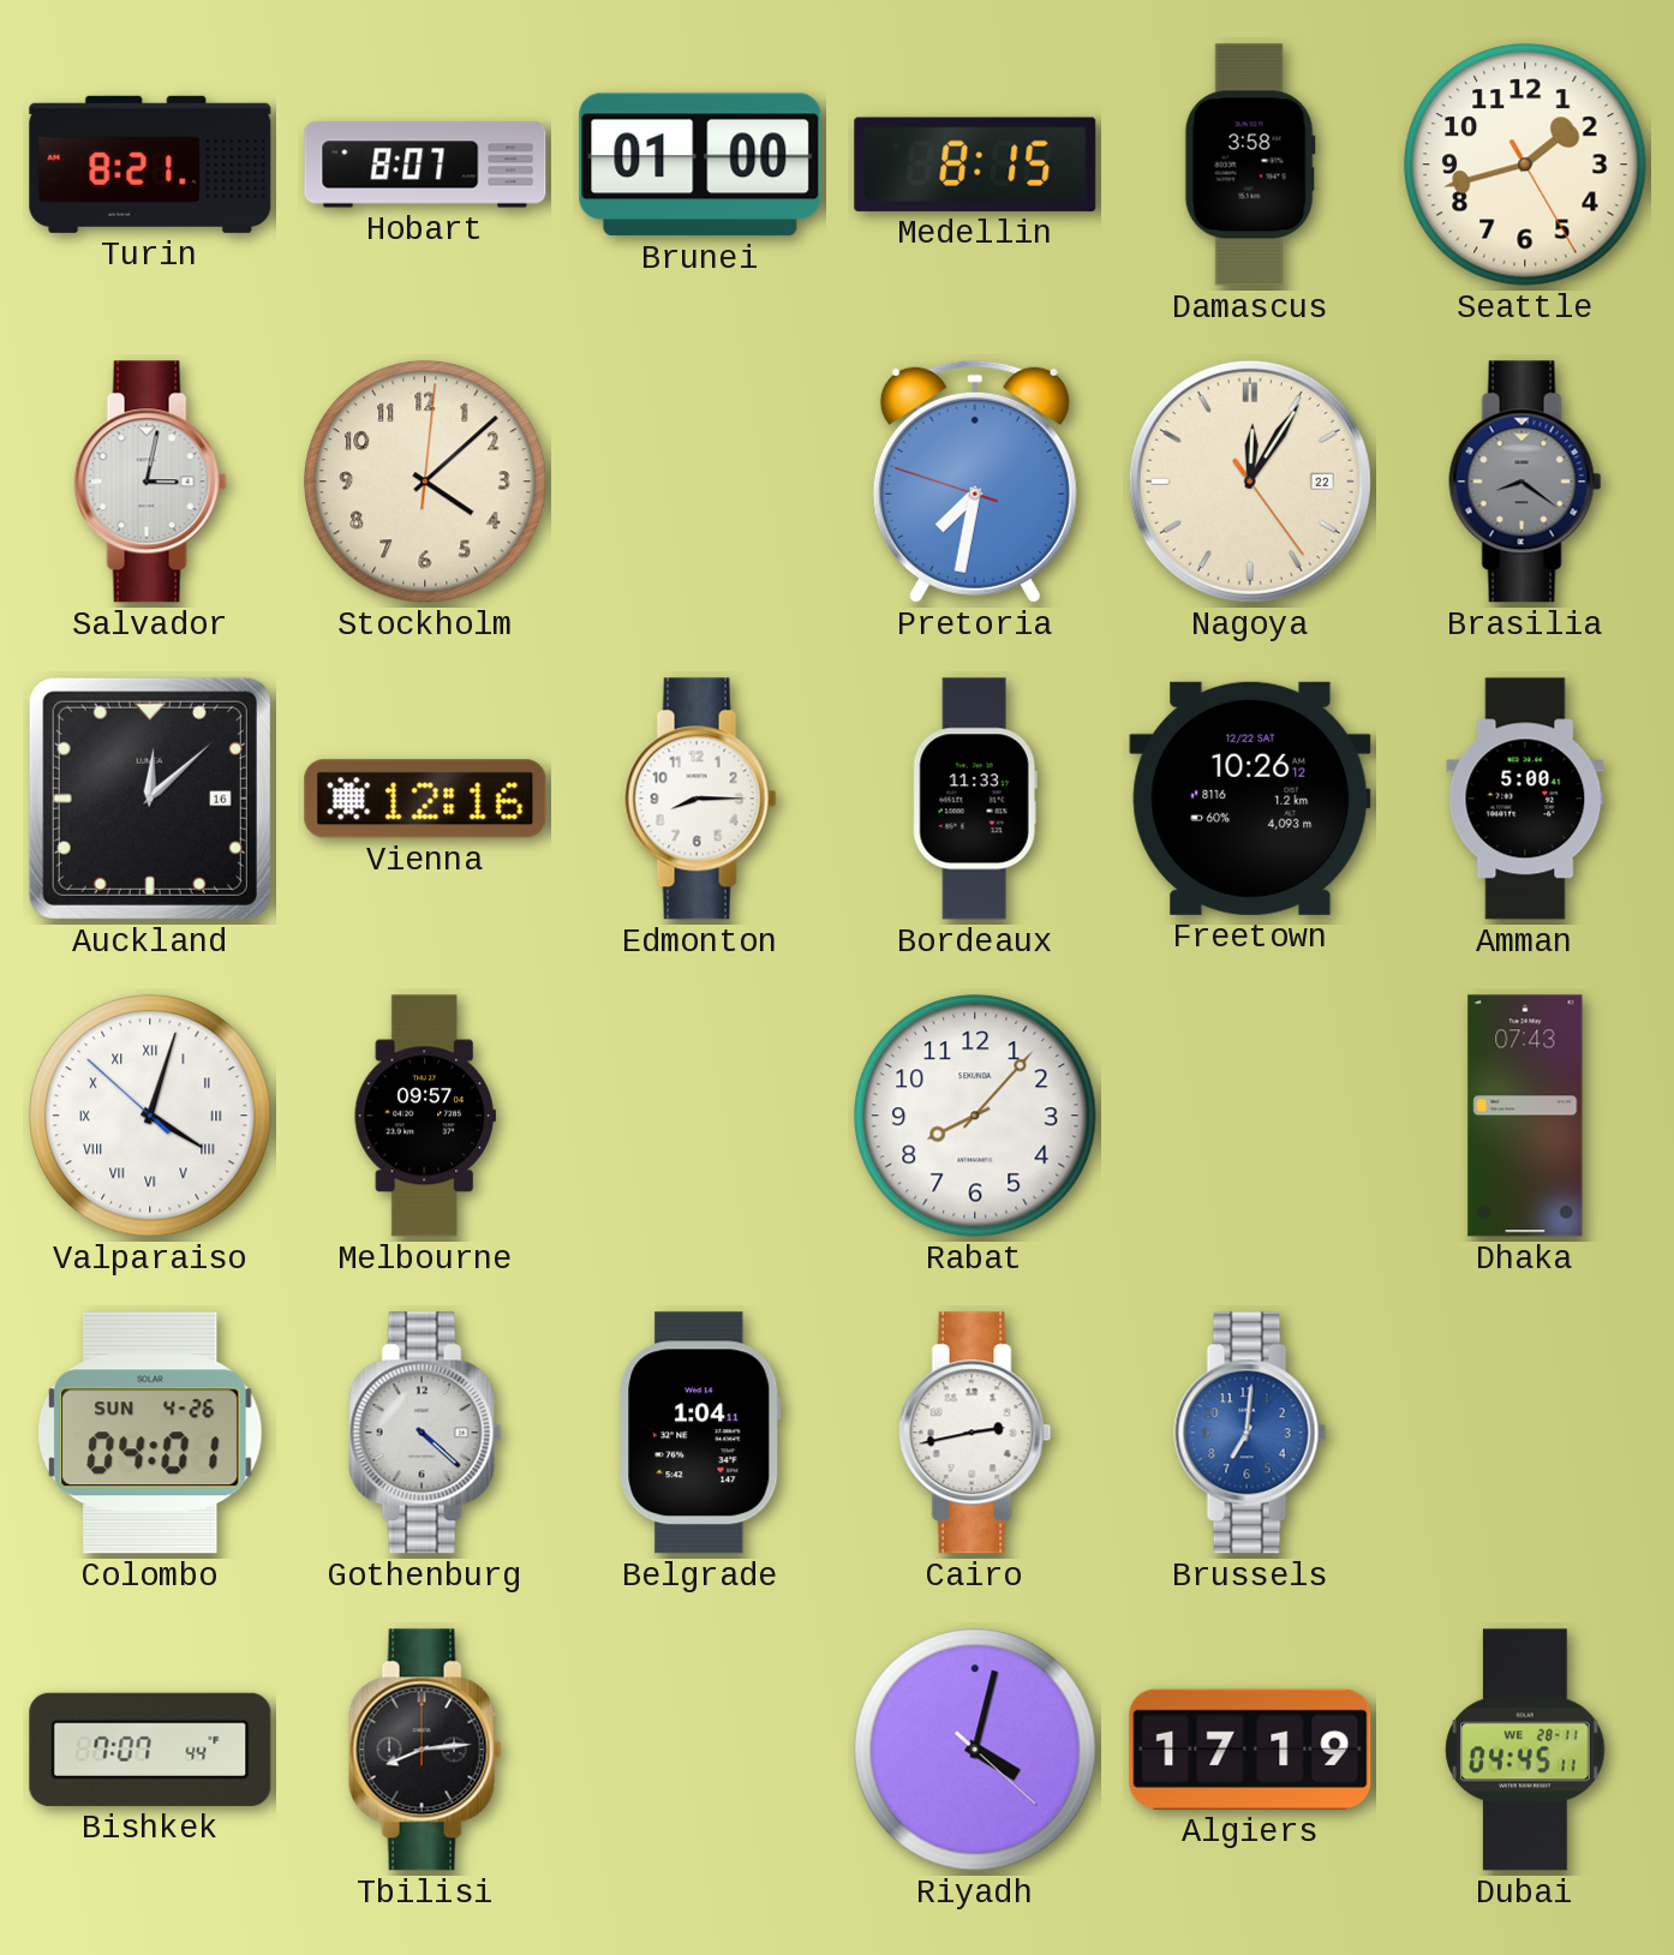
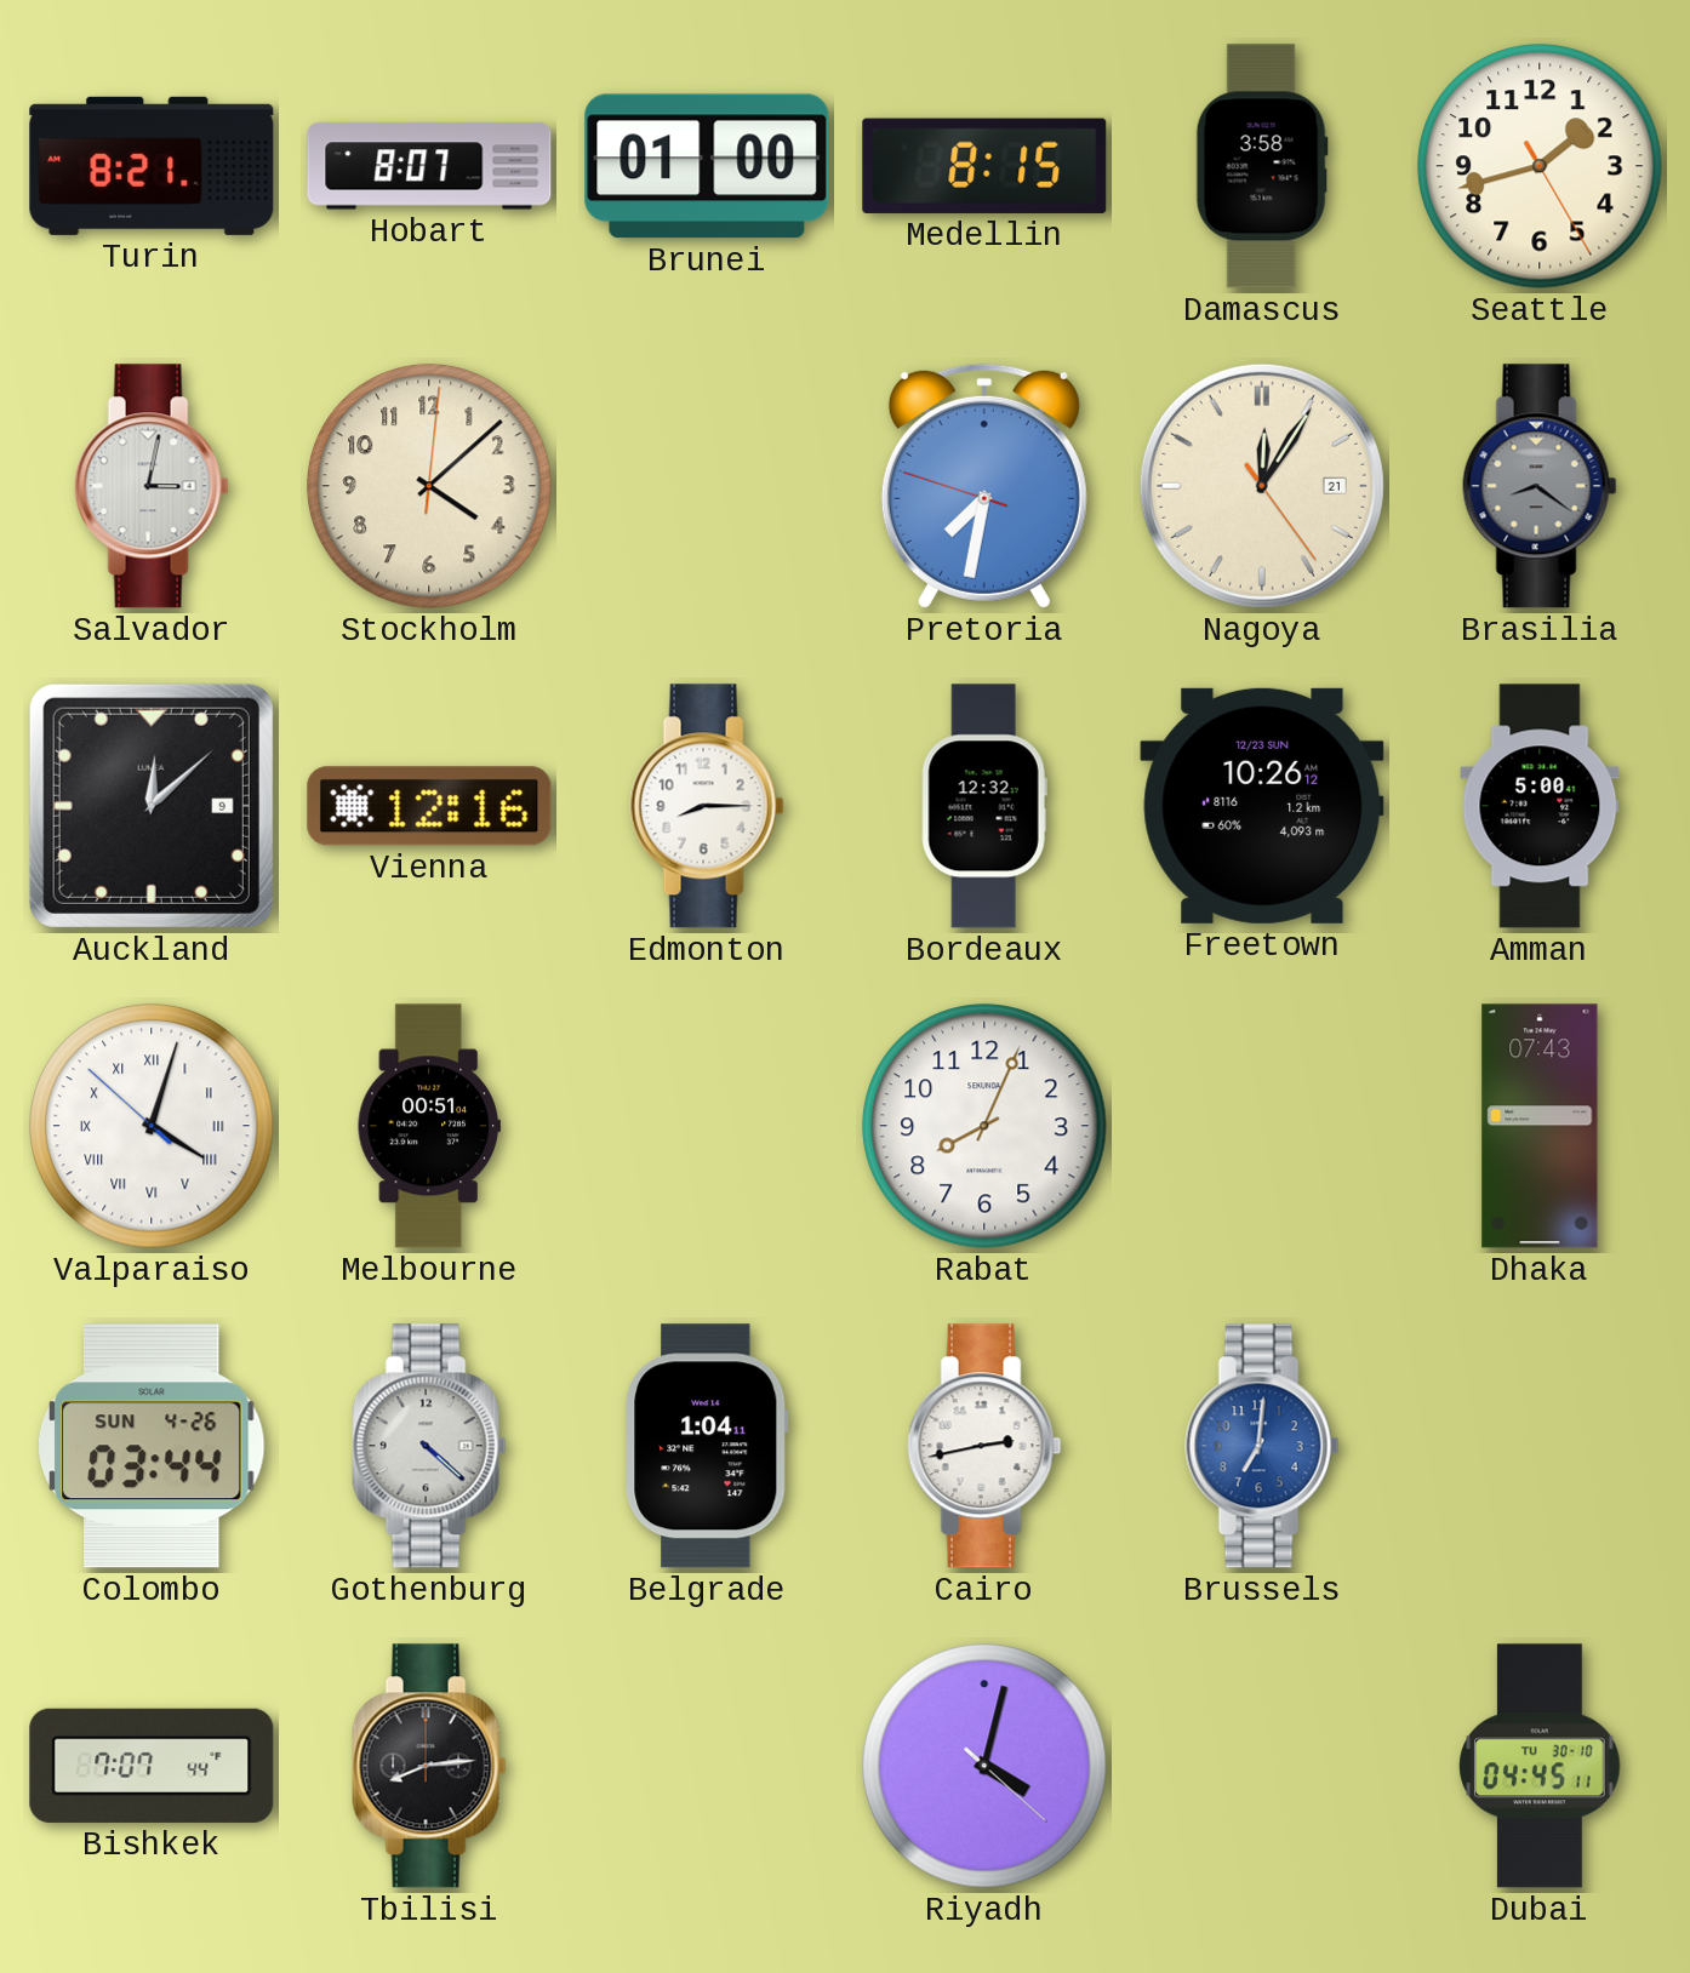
Nagoya date: 22 -> 21 (1262, 486)
Auckland date: 16 -> 9 (152, 806)
Bordeaux: 11:33 -> 12:32 (984, 806)
Freetown date: 12/22 SAT -> 12/23 SUN (1262, 806)
Melbourne: 09:57 -> 00:51 (429, 1126)
Rabat: 8:07 -> 8:04 (984, 1126)
Colombo: 04:01 -> 03:44 (153, 1446)
Algiers: 17:19 -> none (1250, 1750)
Dubai date: WE 28-11 -> TU 30-10 (1540, 1766)
